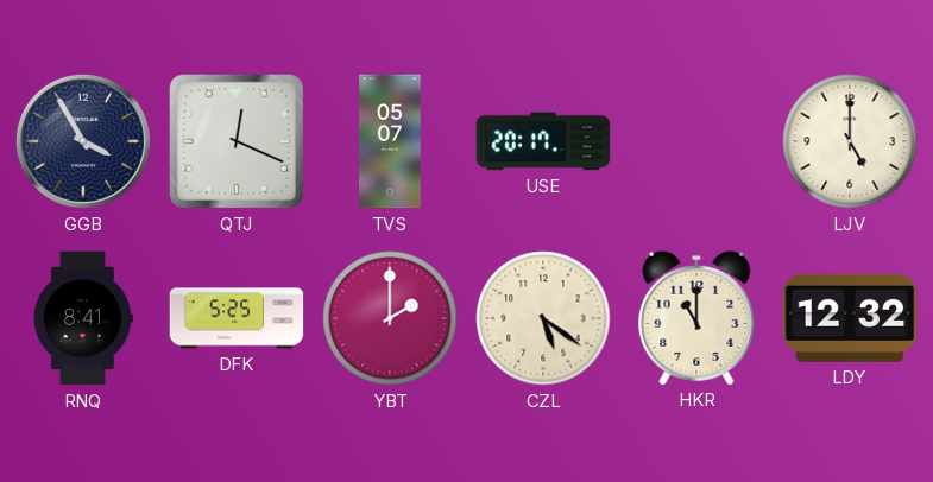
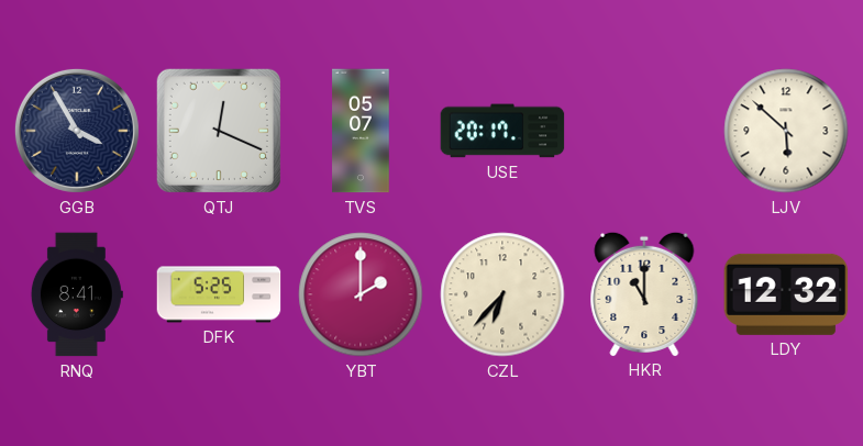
LJV: 5:00 -> 5:52 (786, 131)
CZL: 5:21 -> 6:37 (502, 294)
